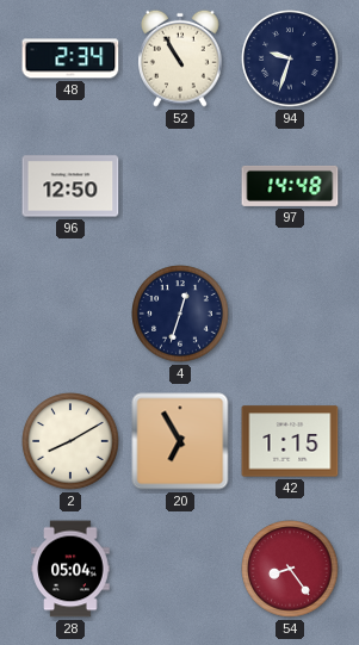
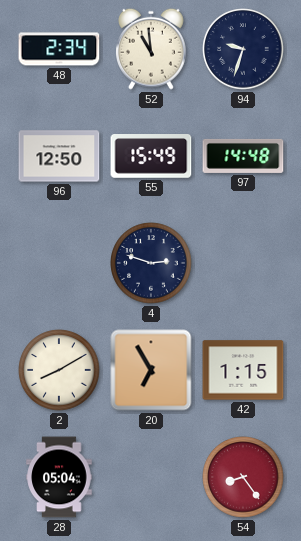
52: 10:55 -> 10:59 (151, 49)
55: none -> 15:49 (151, 156)
4: 12:33 -> 2:48 (151, 263)
